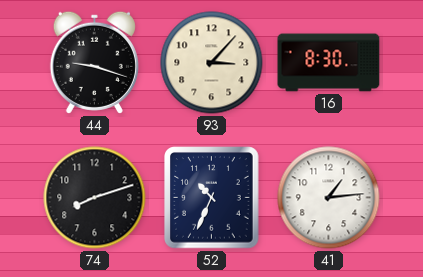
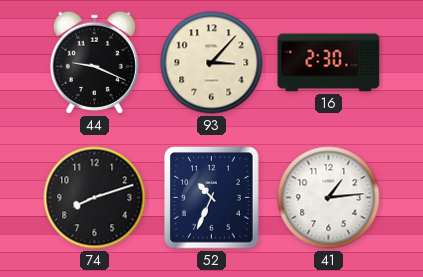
44: 9:18 -> 9:19 (94, 62)
16: 8:30 -> 2:30 (329, 63)
